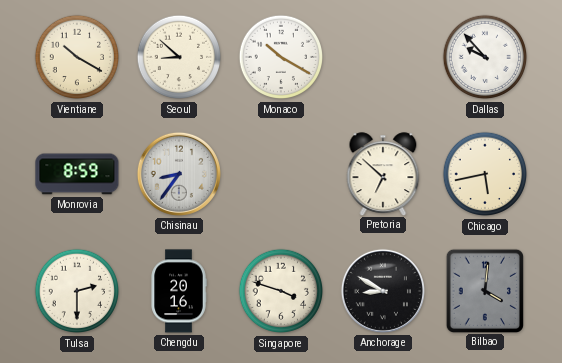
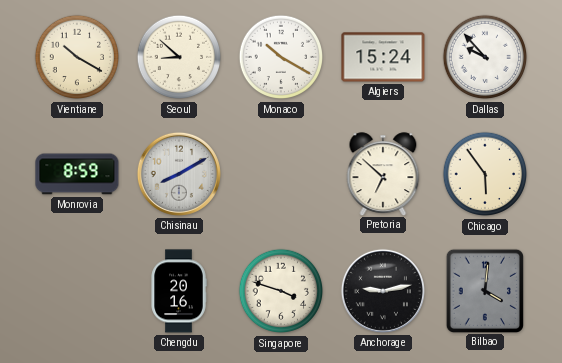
Algiers: none -> 15:24 (383, 57)
Chisinau: 8:36 -> 8:10 (179, 174)
Chicago: 5:43 -> 5:54 (485, 174)
Tulsa: 2:30 -> none (77, 291)
Anchorage: 8:50 -> 9:13 (383, 291)
